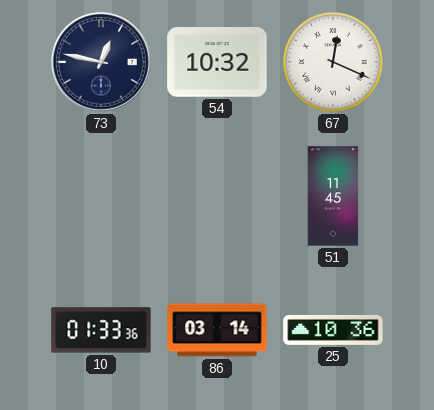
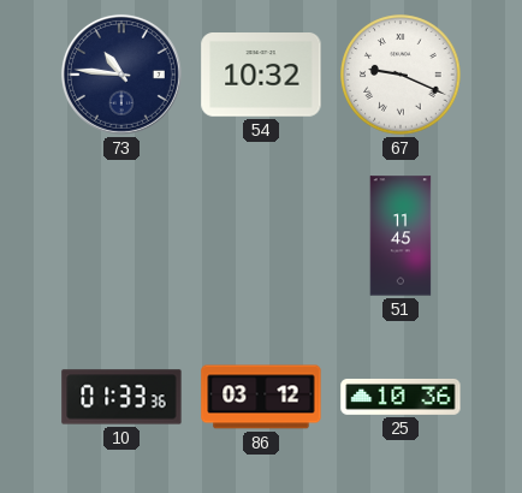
73: 12:47 -> 10:46 (121, 75)
67: 12:19 -> 9:19 (401, 75)
86: 03:14 -> 03:12 (261, 397)
